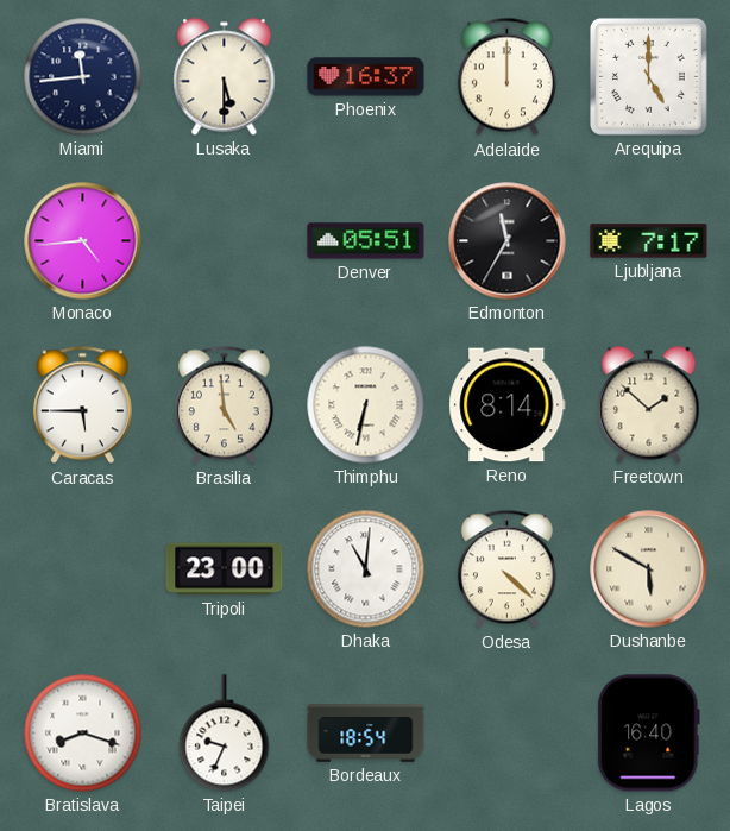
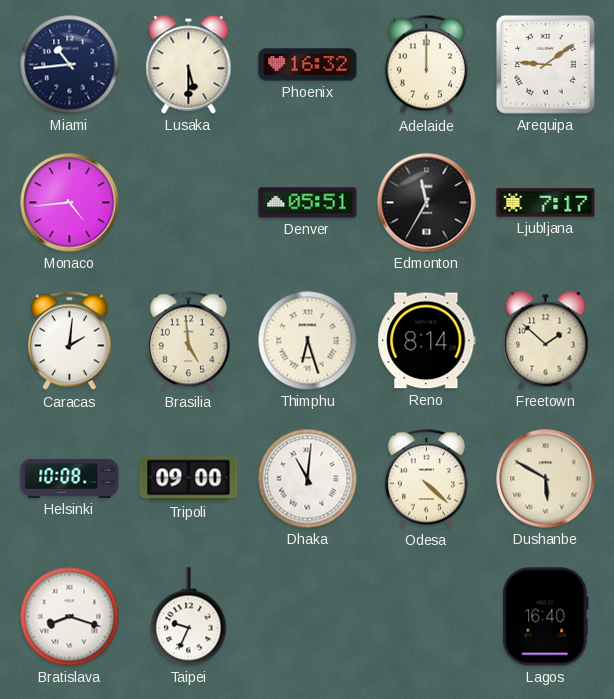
Miami: 11:44 -> 10:44 (70, 65)
Phoenix: 16:37 -> 16:32 (308, 65)
Arequipa: 5:00 -> 9:09 (545, 64)
Caracas: 5:45 -> 2:01 (69, 341)
Thimphu: 6:32 -> 6:27 (308, 341)
Helsinki: none -> 10:08 (70, 478)
Tripoli: 23:00 -> 09:00 (189, 479)
Bordeaux: 18:54 -> none (366, 734)
